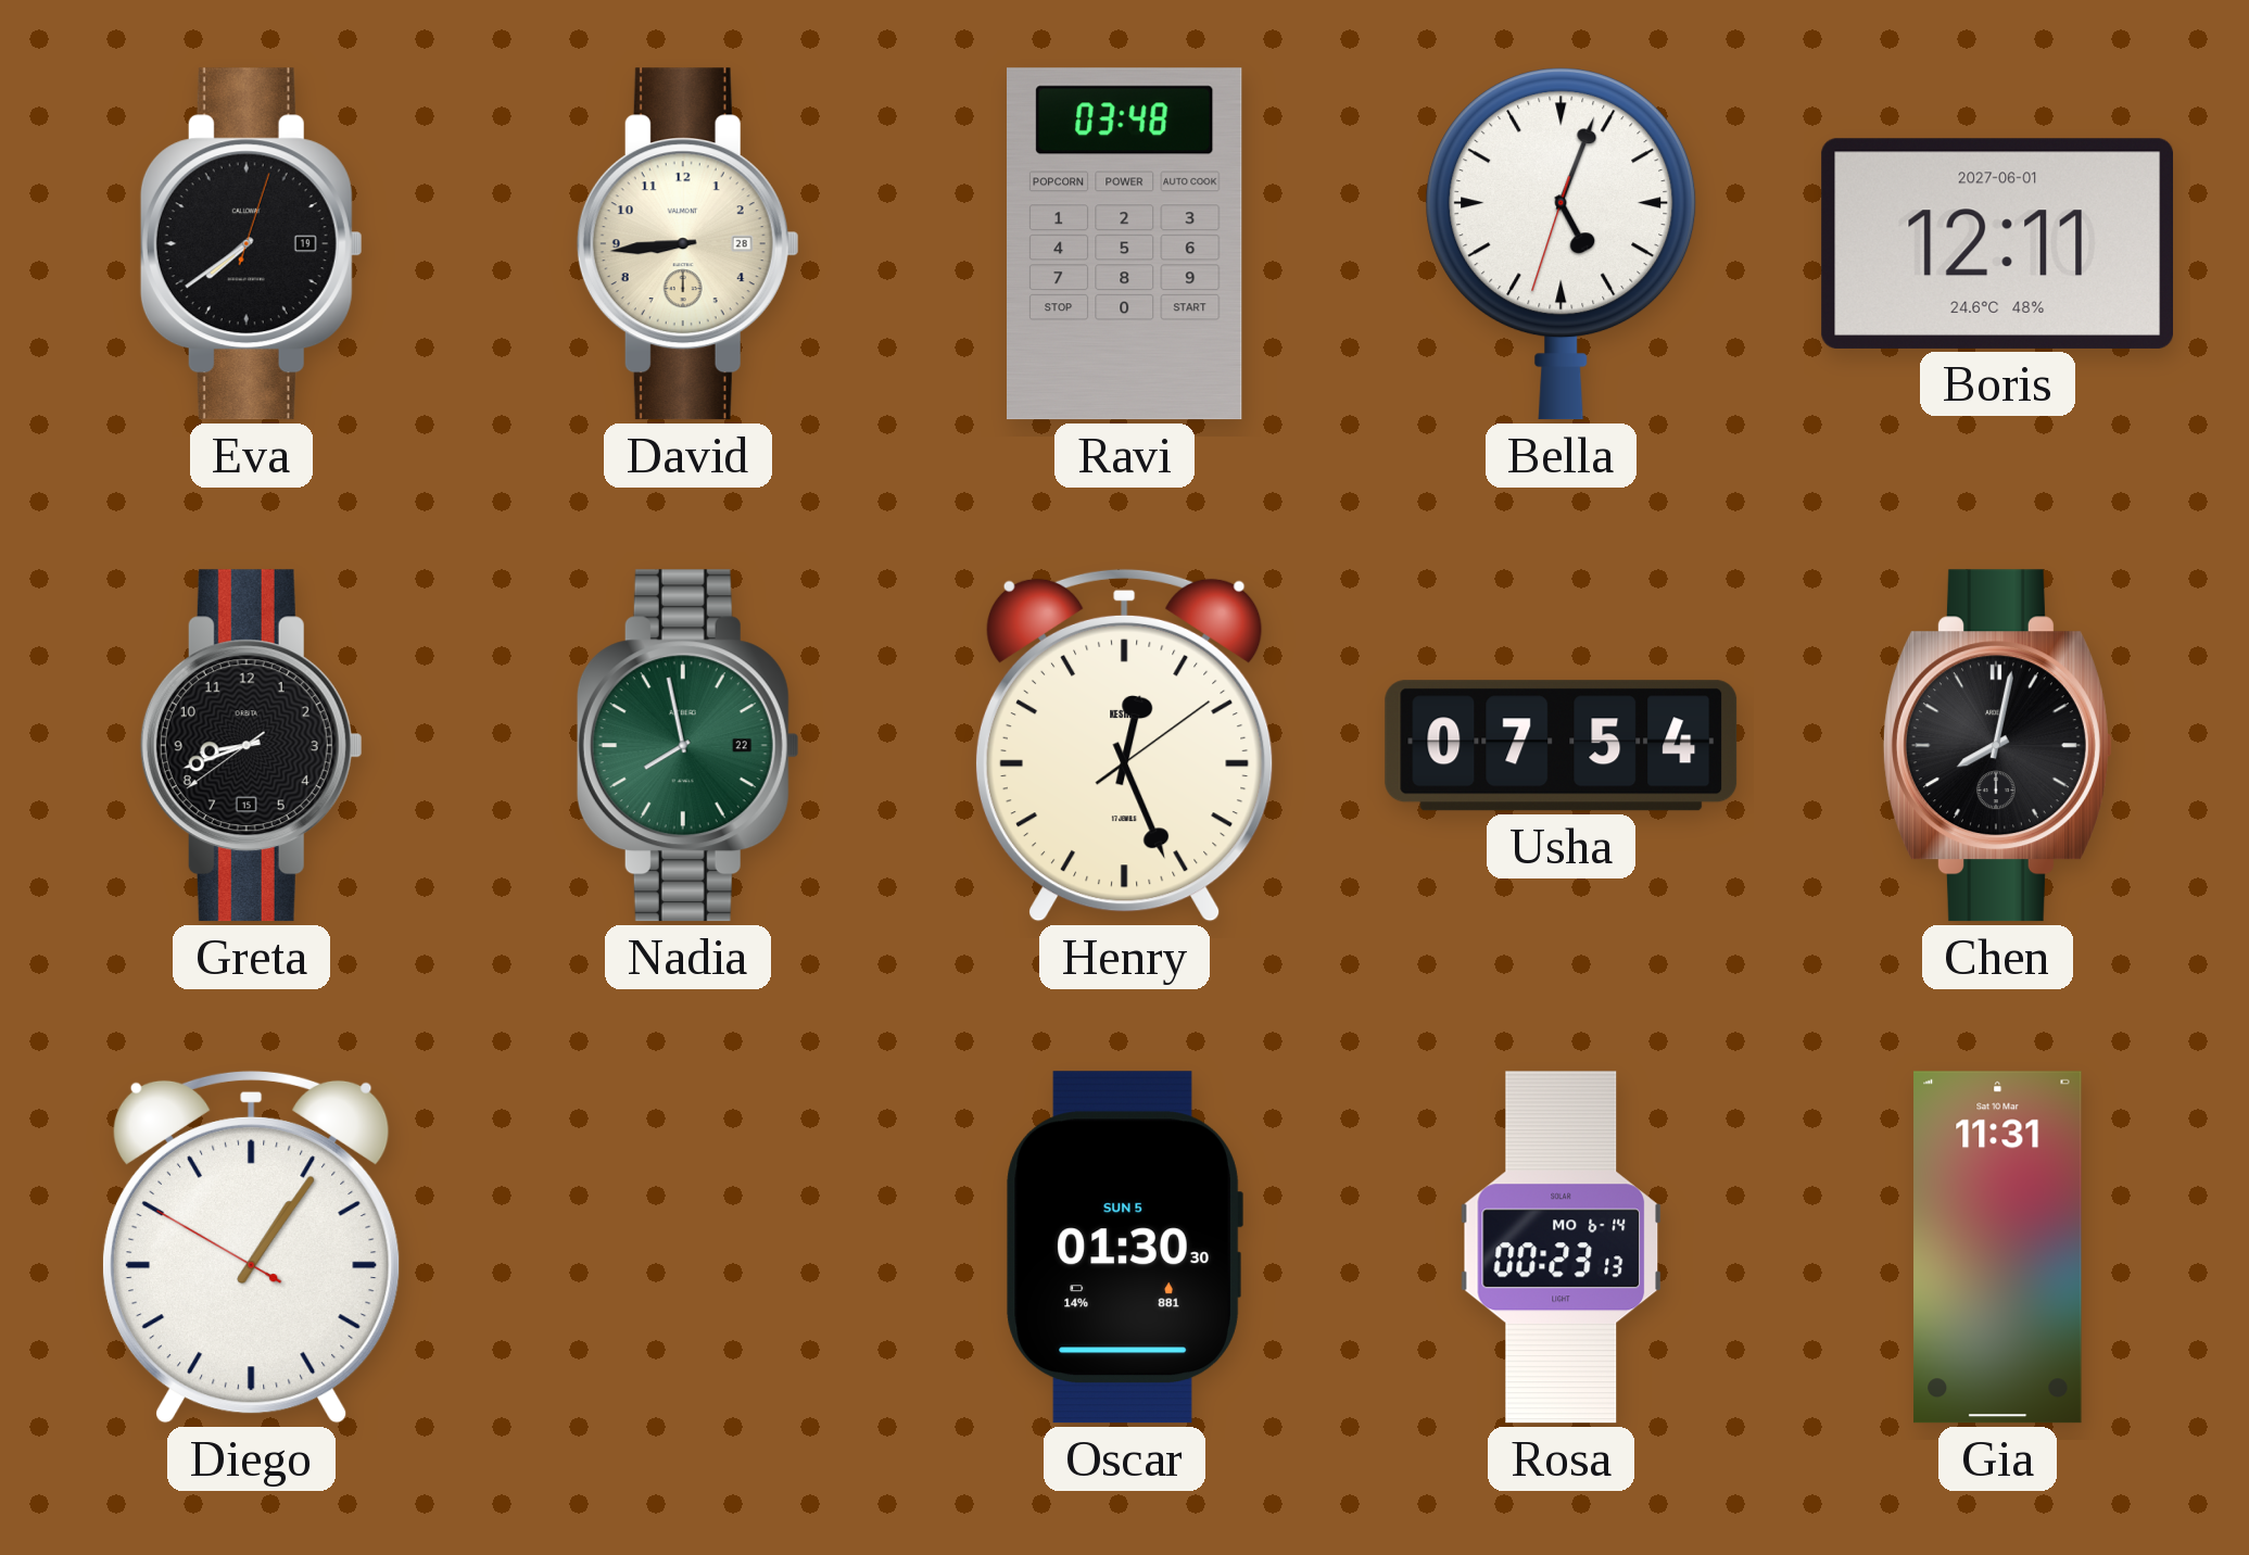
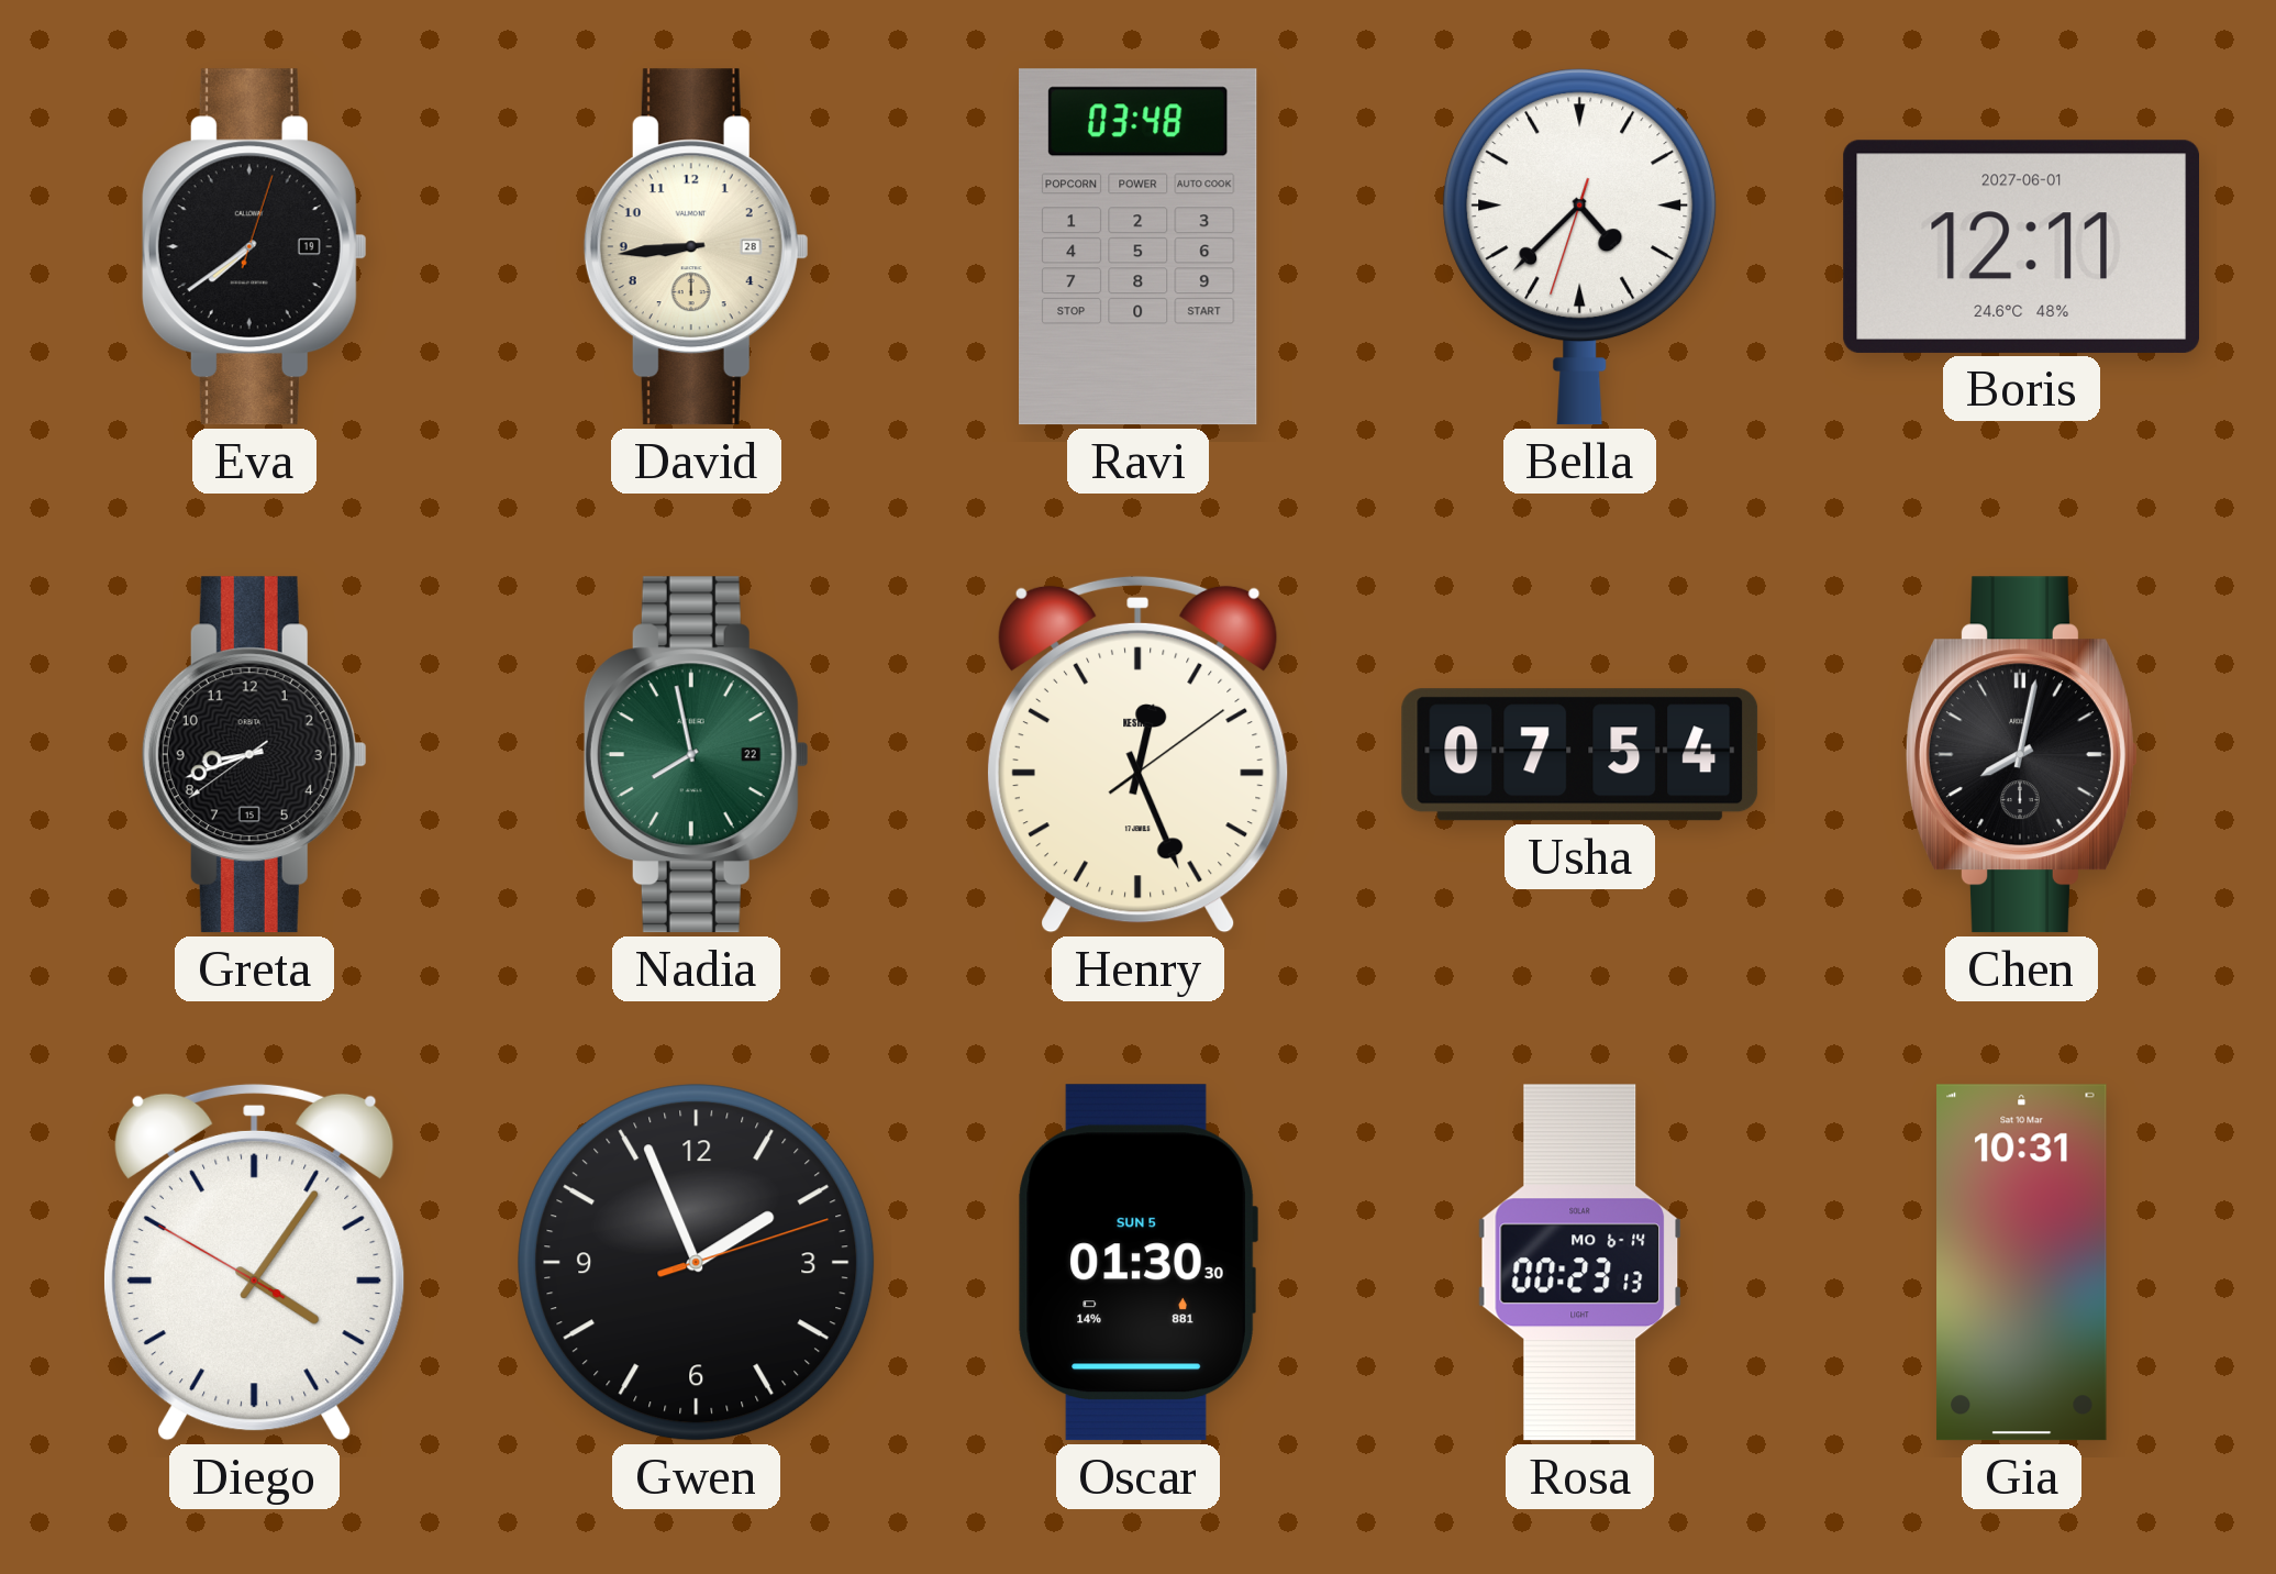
Bella: 5:03 -> 4:37 (1580, 247)
Diego: 1:05 -> 4:05 (254, 1262)
Gwen: none -> 1:56 (697, 1263)
Gia: 11:31 -> 10:31 (2022, 1263)
